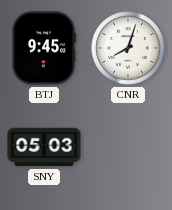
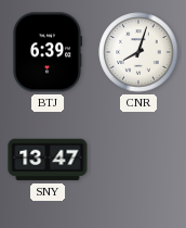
BTJ: 9:45 -> 6:39 (48, 52)
SNY: 05:03 -> 13:47 (48, 160)
